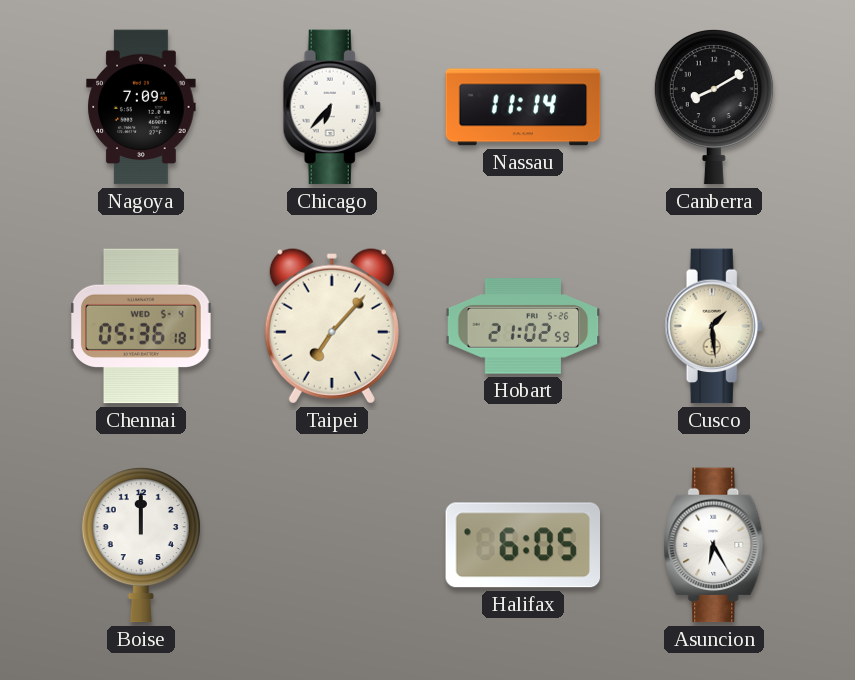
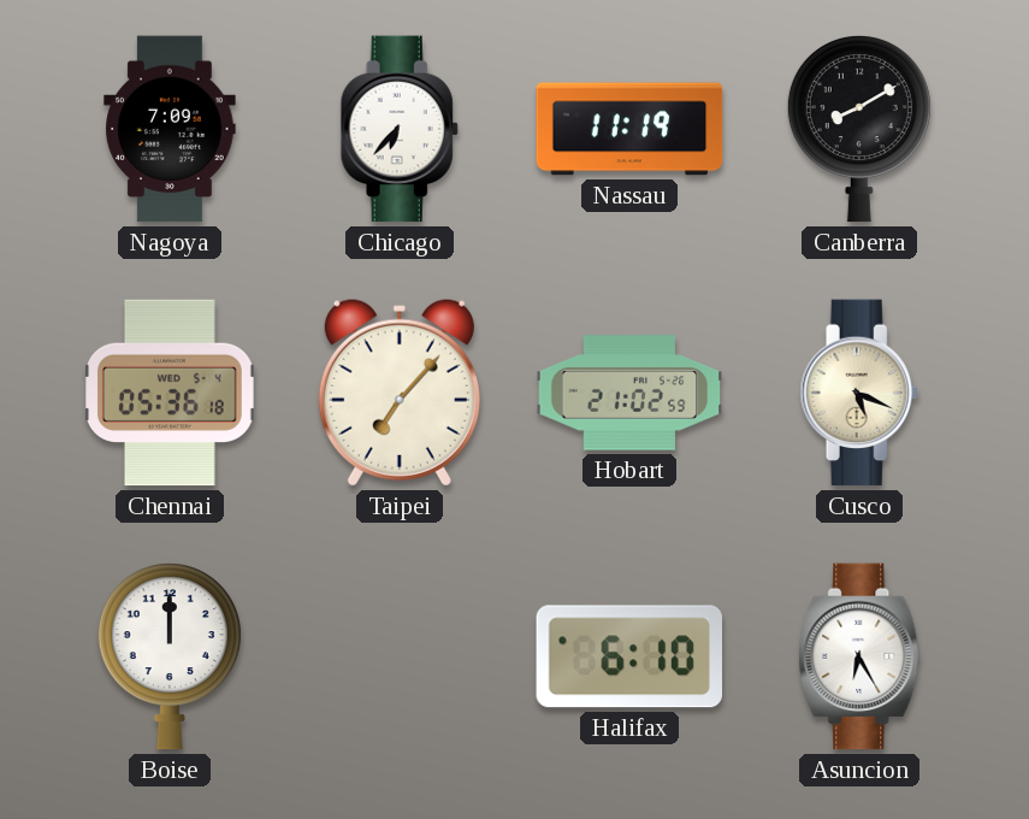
Nassau: 11:14 -> 11:19 (629, 129)
Cusco: 1:29 -> 5:19 (859, 393)
Halifax: 6:05 -> 6:10 (629, 656)
